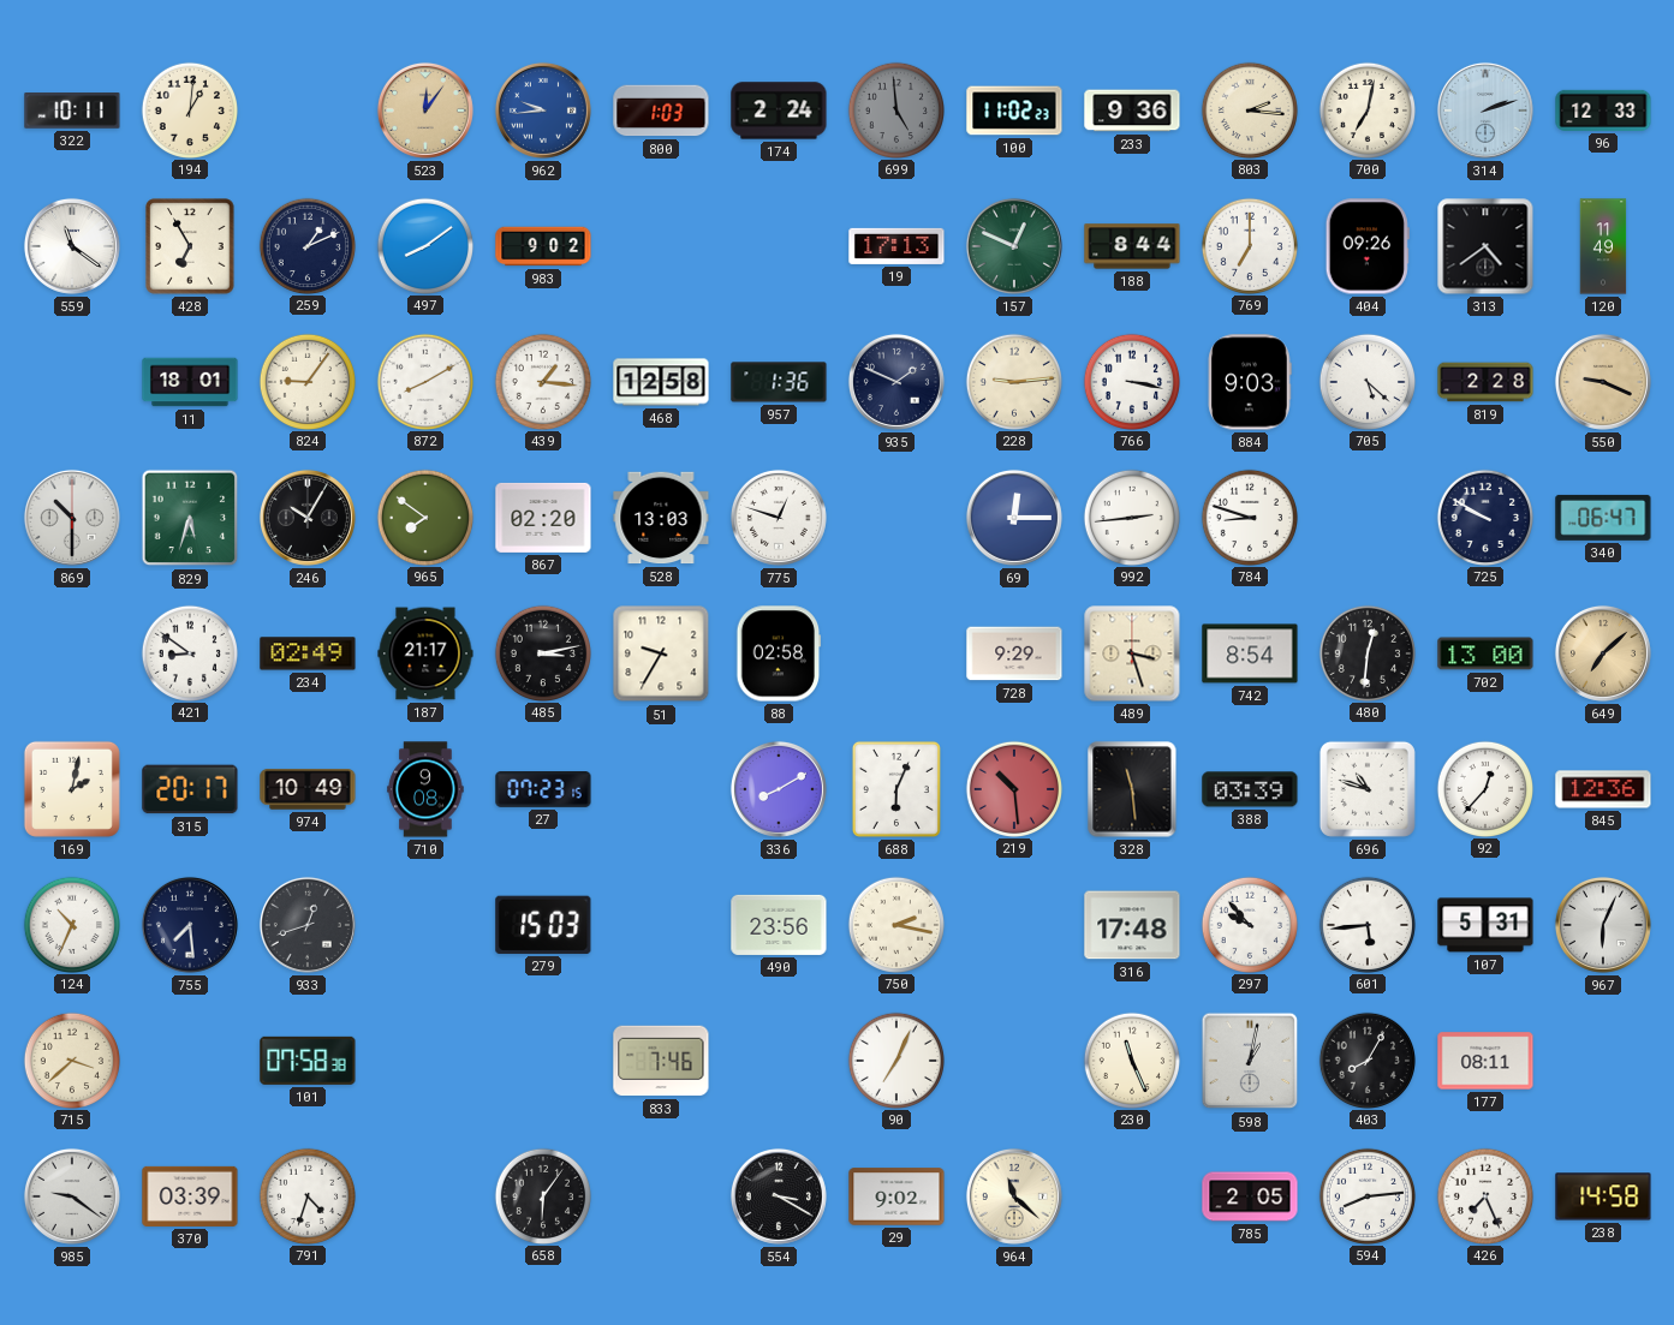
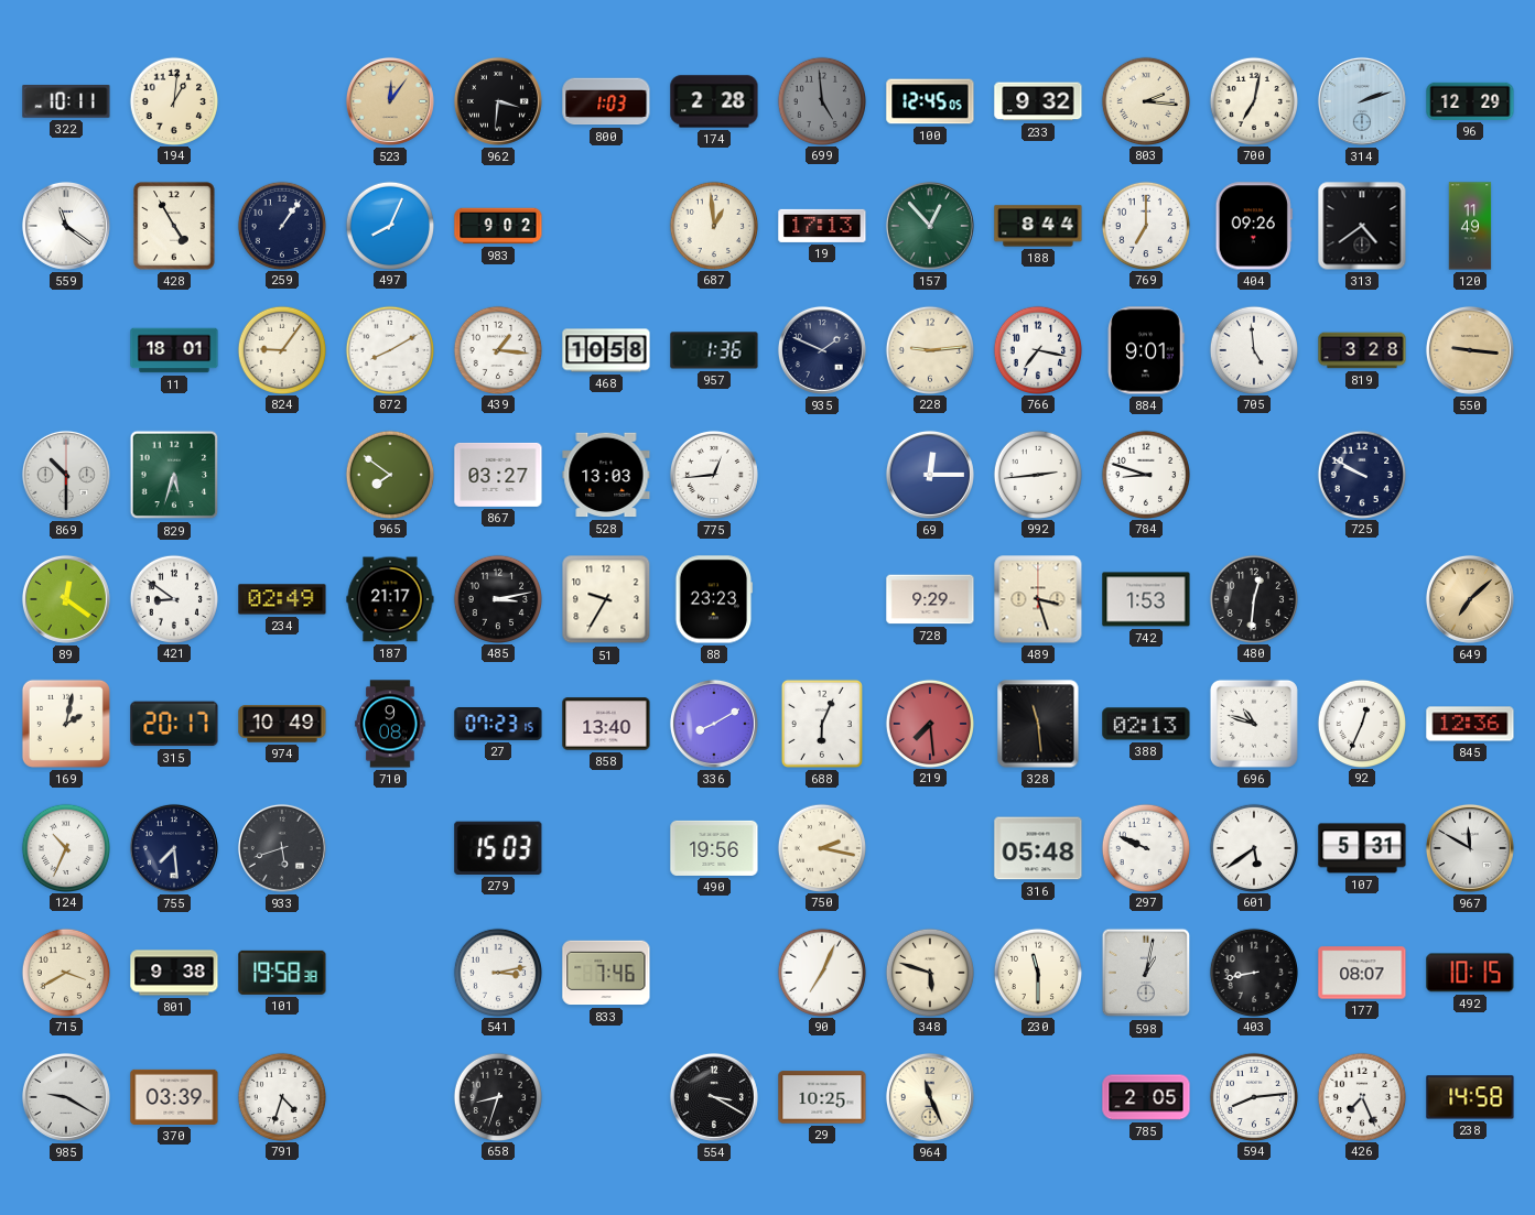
962: 9:44 -> 3:31 (498, 101)
962 dial: blue -> black (498, 101)
174: 2:24 -> 2:28 (714, 101)
100: 11:02 -> 12:45 (930, 101)
233: 9:36 -> 9:32 (1038, 101)
96: 12:33 -> 12:29 (1470, 101)
428: 6:55 -> 4:55 (174, 226)
259: 1:11 -> 1:06 (281, 225)
497: 8:09 -> 8:04 (389, 225)
687: none -> 12:59 (713, 225)
157: 12:49 -> 12:53 (930, 226)
468: 12:58 -> 10:58 (606, 350)
766: 3:17 -> 7:17 (1037, 349)
884: 9:03 -> 9:01 (1146, 350)
705: 5:22 -> 4:59 (1253, 349)
819: 2:28 -> 3:28 (1362, 350)
550: 9:19 -> 9:16 (1470, 350)
246: 10:05 -> none (308, 518)
867: 02:20 -> 03:27 (498, 475)
775: 12:48 -> 12:44 (714, 475)
340: 06:47 -> none (1603, 518)
89: none -> 12:21 (66, 599)
88: 02:58 -> 23:23 (714, 599)
742: 8:54 -> 1:53 (1146, 599)
702: 13:00 -> none (1485, 653)
858: none -> 13:40 (606, 724)
219: 10:29 -> 7:29 (929, 723)
388: 03:39 -> 02:13 (1146, 724)
92: 12:37 -> 12:34 (1361, 723)
933: 12:42 -> 5:42 (282, 848)
490: 23:56 -> 19:56 (714, 848)
316: 17:48 -> 05:48 (1038, 848)
297: 9:53 -> 9:49 (1145, 847)
601: 5:44 -> 5:39 (1253, 847)
967: 6:04 -> 11:50 (1470, 848)
715: 3:38 -> 3:40 (65, 972)
801: none -> 9:38 (174, 973)
101: 07:58 -> 19:58 (282, 973)
541: none -> 3:13 (497, 972)
348: none -> 5:48 (929, 972)
230: 11:26 -> 11:30 (1037, 972)
403: 8:05 -> 8:43 (1253, 972)
177: 08:11 -> 08:07 (1362, 973)
492: none -> 10:15 (1470, 973)
985: 9:21 -> 9:20 (66, 1097)
658: 6:06 -> 8:33 (497, 1096)
29: 9:02 -> 10:25 (822, 1097)
964: 11:22 -> 11:26 (930, 1097)
